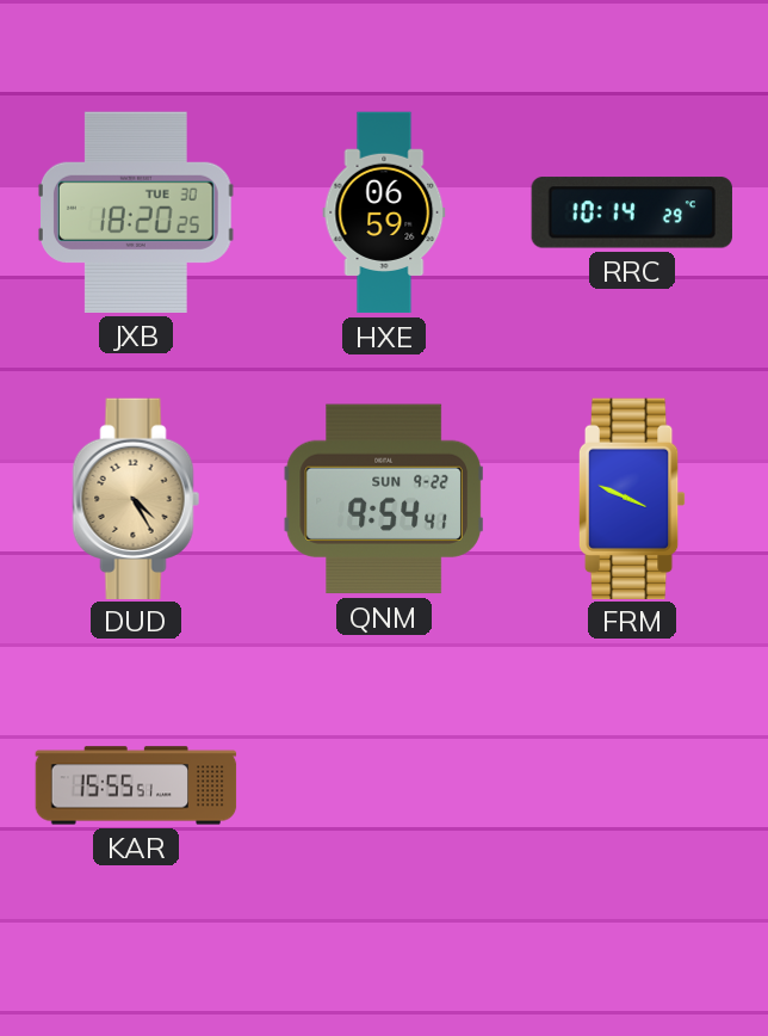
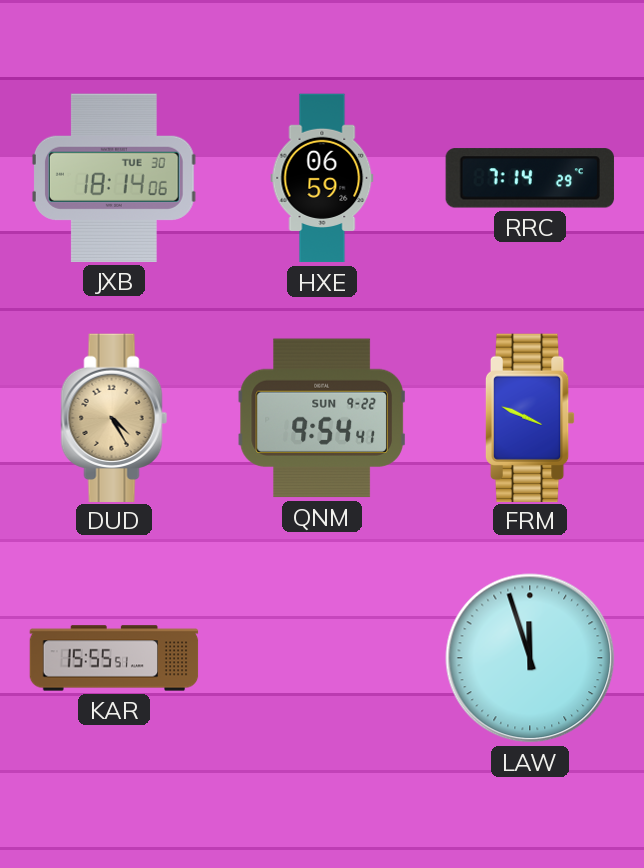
JXB: 18:20 -> 18:14 (114, 178)
RRC: 10:14 -> 7:14 (530, 178)
LAW: none -> 11:57 (530, 658)
